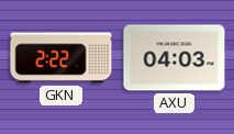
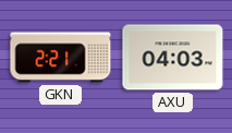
GKN: 2:22 -> 2:21 (61, 58)
